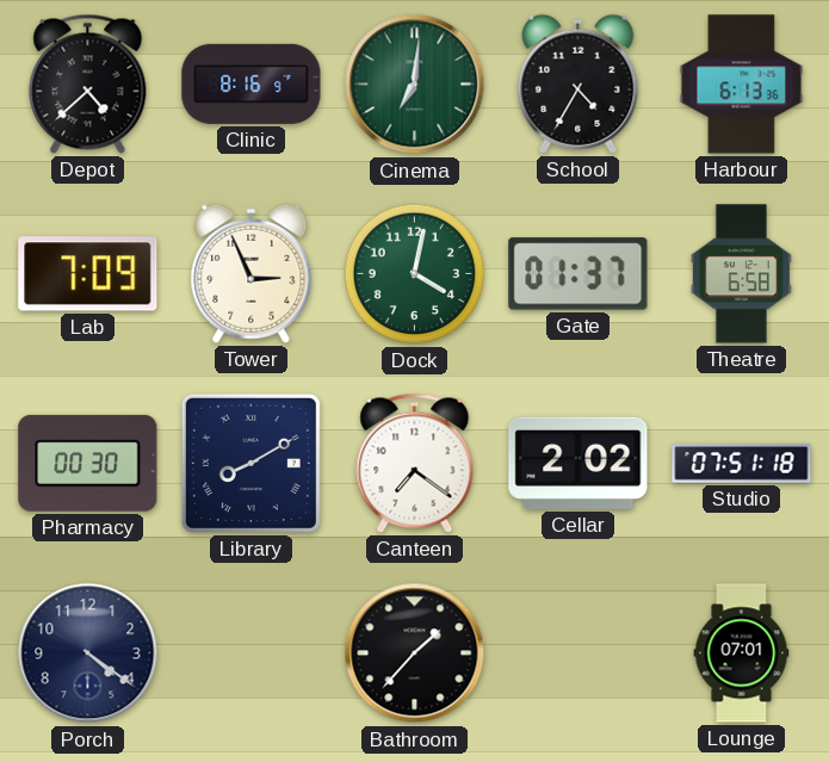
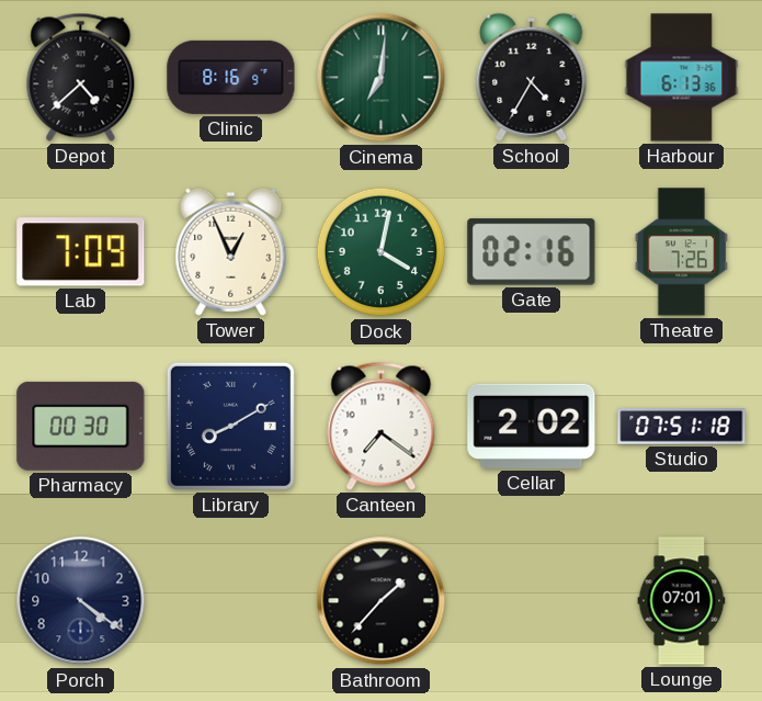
Tower: 2:56 -> 12:56 (231, 251)
Gate: 01:37 -> 02:16 (532, 252)
Theatre: 6:58 -> 7:26 (681, 252)
